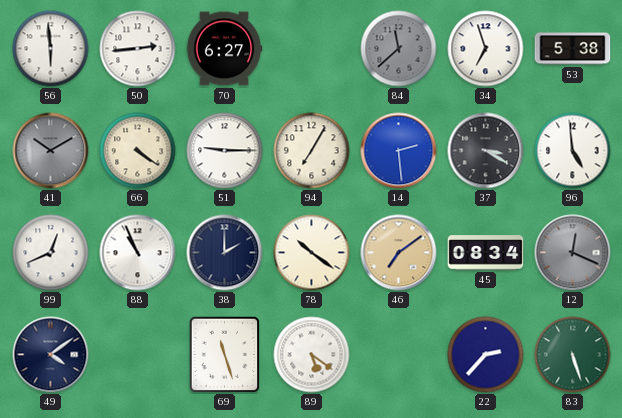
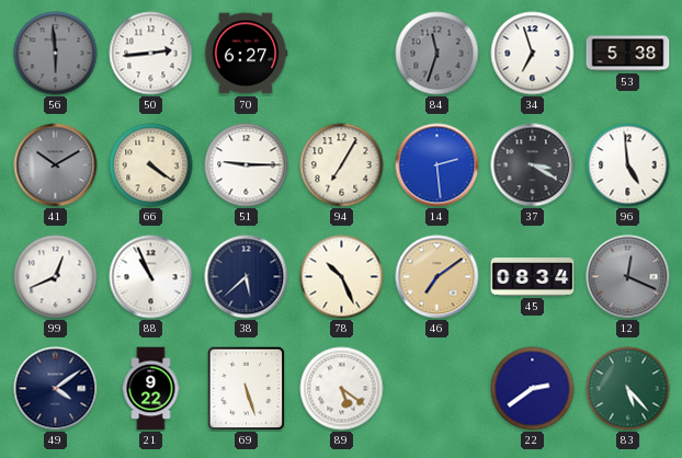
56 dial: white -> grey (56, 54)
84: 11:38 -> 11:33 (437, 54)
38: 2:00 -> 5:38 (247, 277)
78: 10:21 -> 10:26 (342, 277)
21: none -> 9:22 (151, 389)
69: 11:27 -> 5:27 (247, 388)
22: 2:37 -> 2:39 (533, 389)
83: 5:27 -> 5:23 (628, 389)
